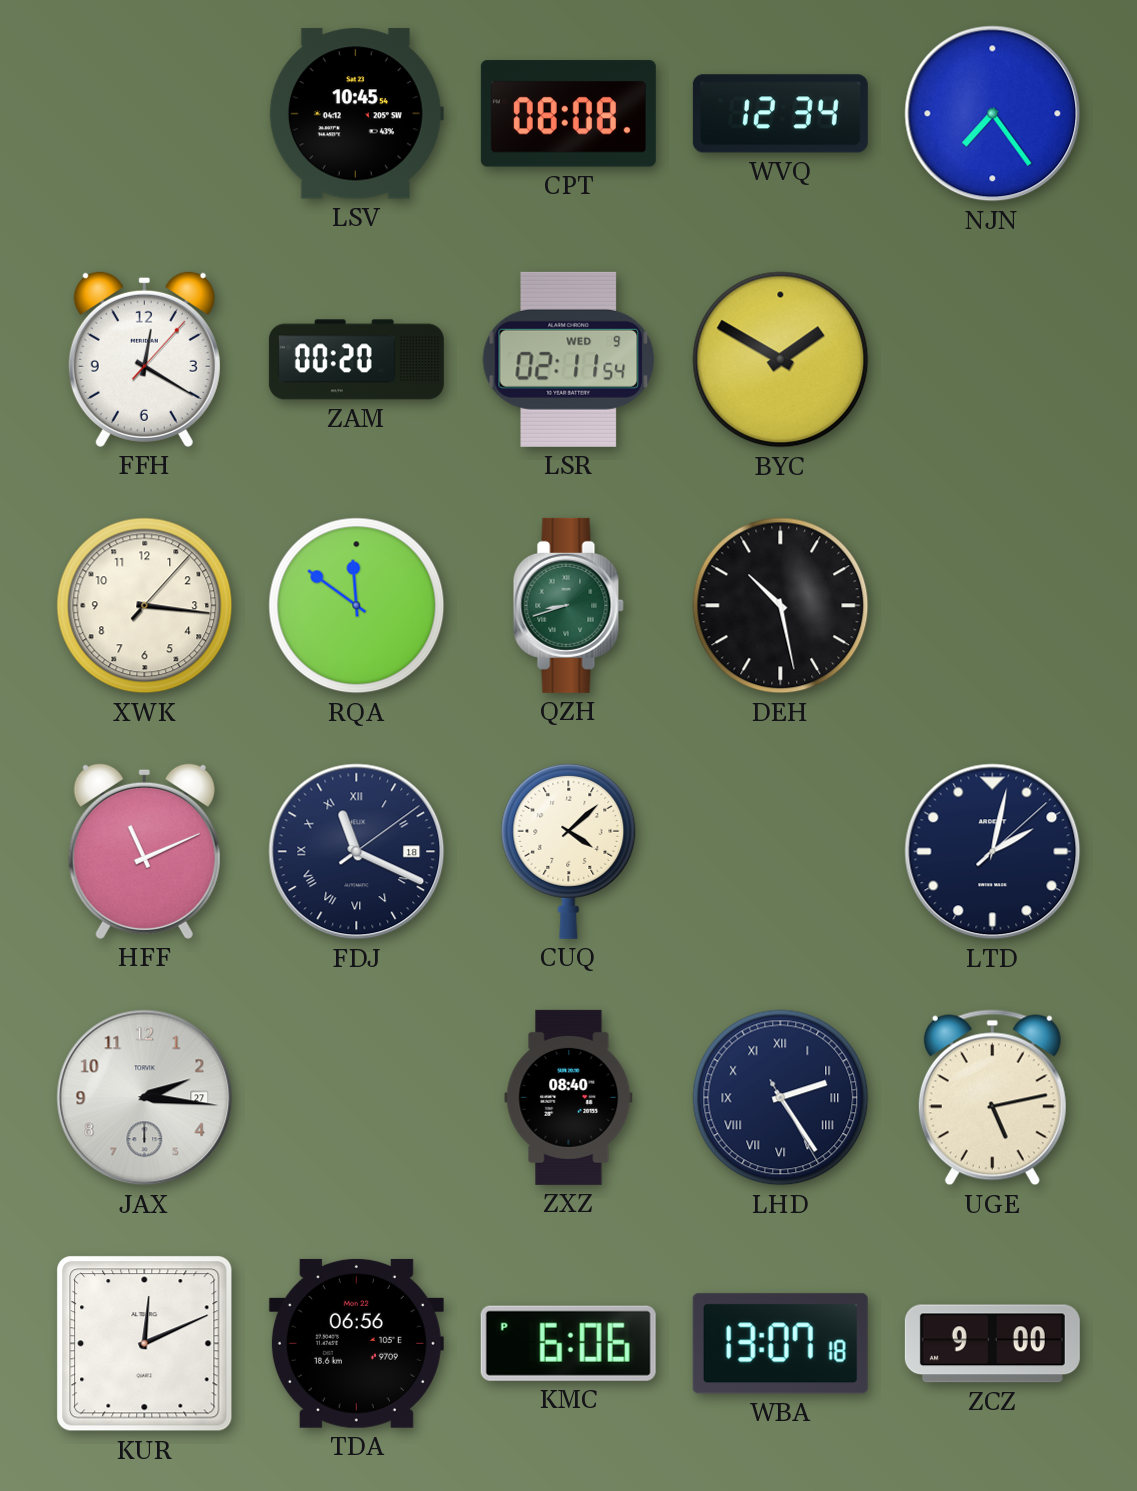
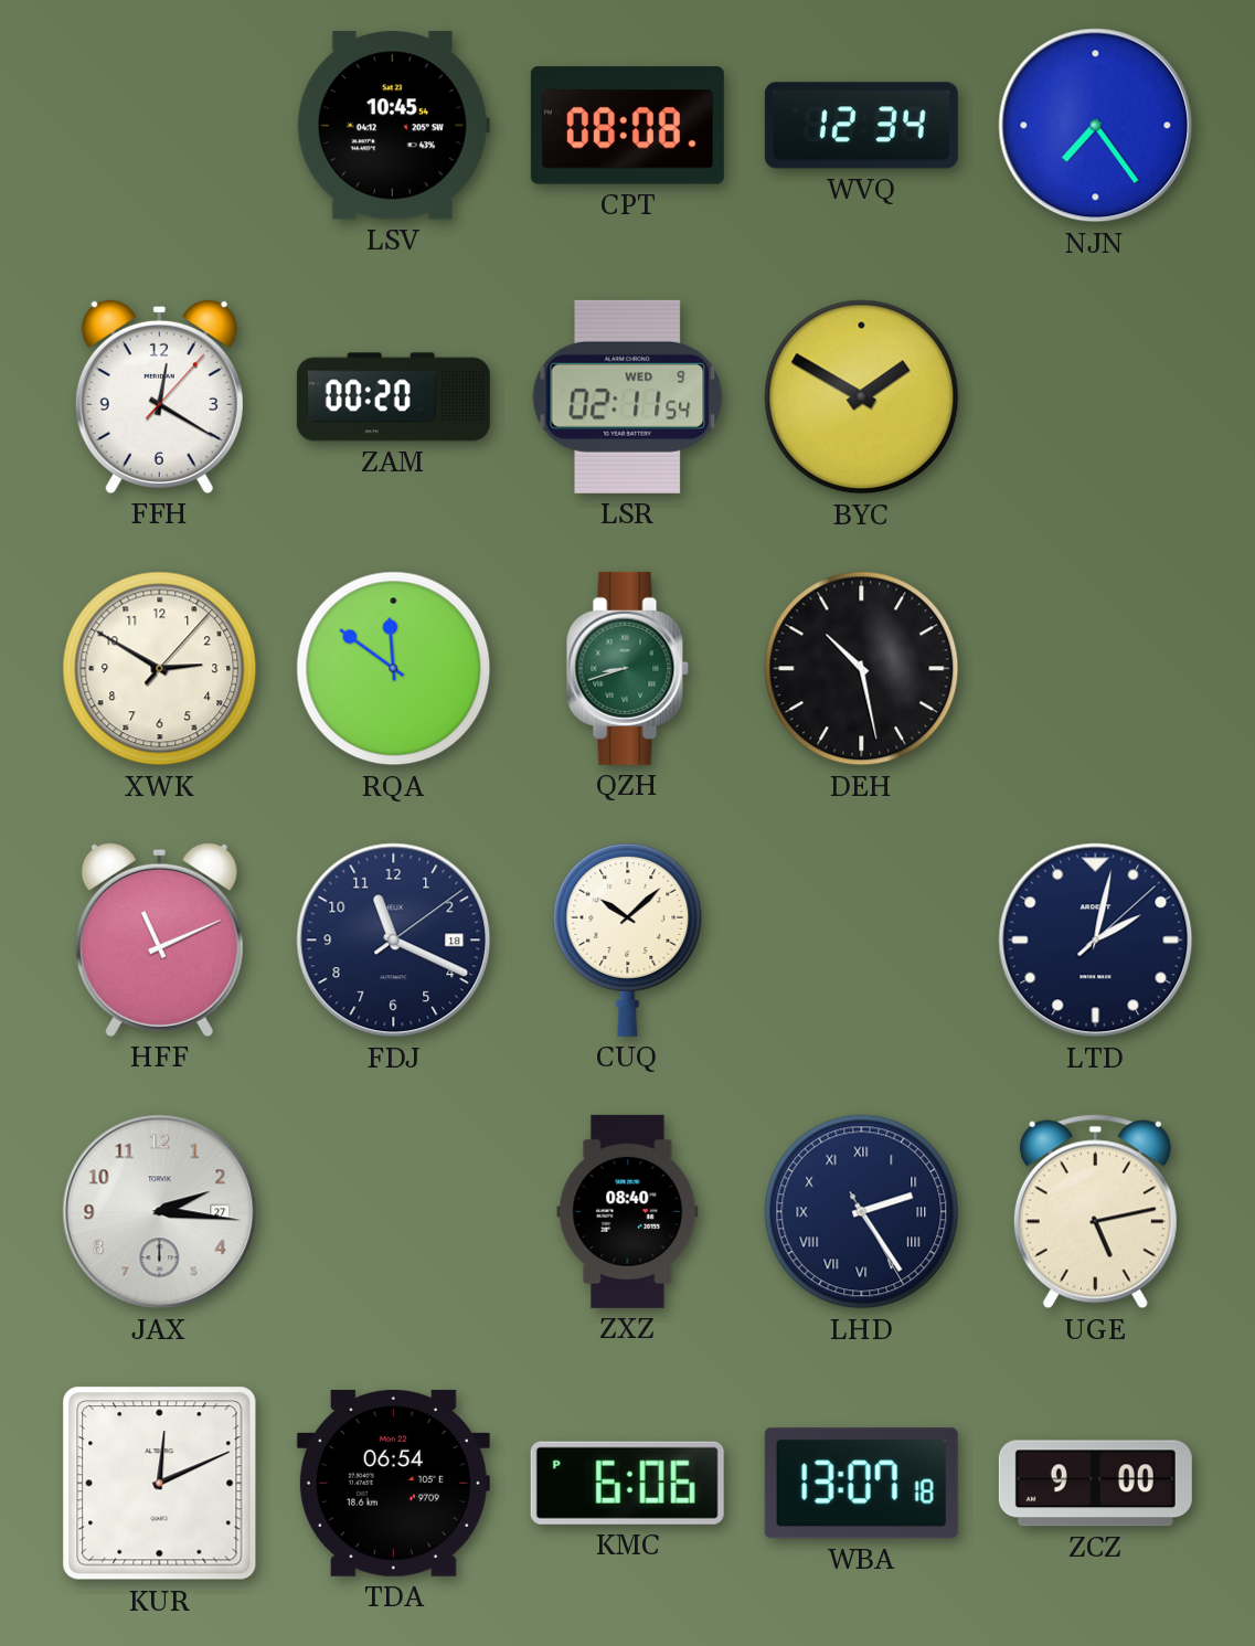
XWK: 3:16 -> 2:50 (160, 669)
FDJ numerals: Roman -> Arabic (394, 941)
CUQ: 4:08 -> 10:08 (628, 939)
TDA: 06:56 -> 06:54 (393, 1483)
